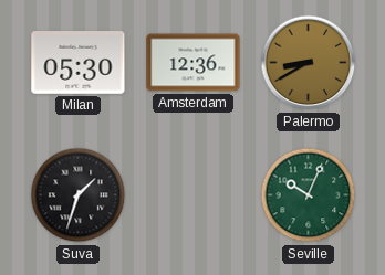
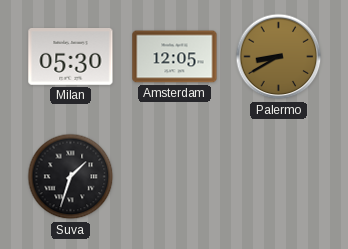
Amsterdam: 12:36 -> 12:05 (175, 57)
Seville: 10:04 -> none (309, 195)
